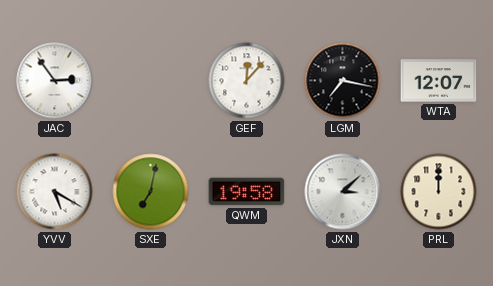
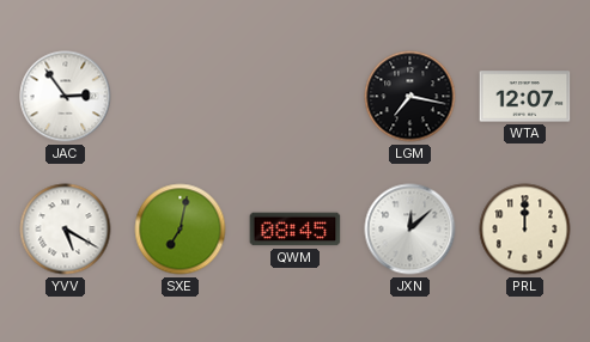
GEF: 12:07 -> none (247, 81)
QWM: 19:58 -> 08:45 (296, 230)
JXN: 3:08 -> 12:08 (410, 230)
